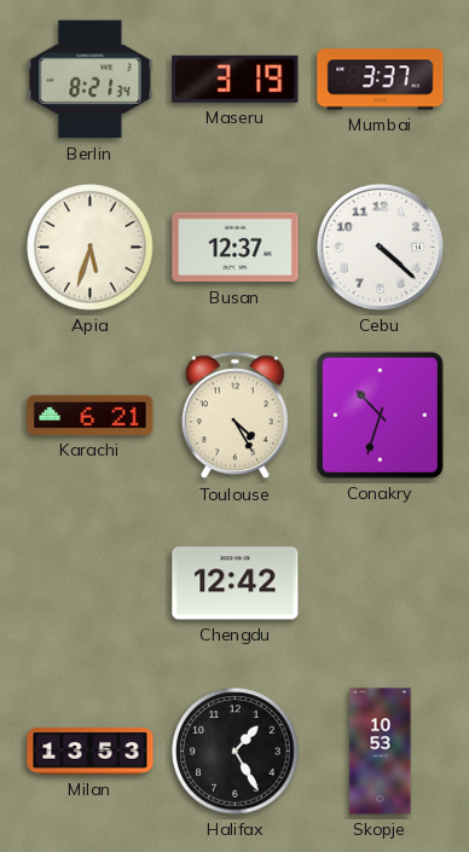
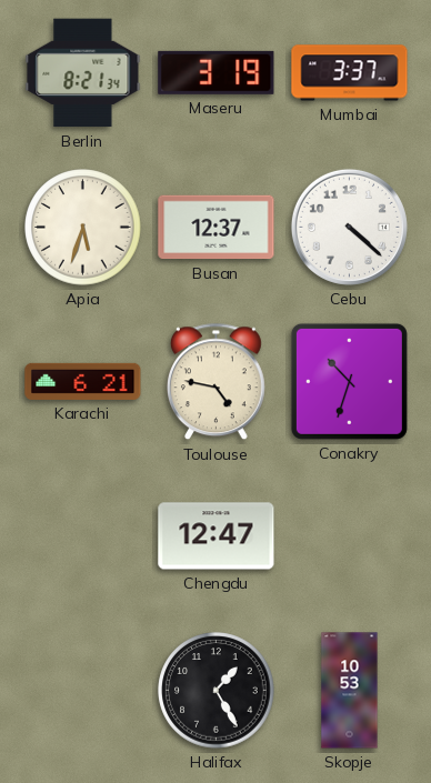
Toulouse: 4:25 -> 4:47 (215, 382)
Chengdu: 12:42 -> 12:47 (217, 536)
Milan: 13:53 -> none (91, 752)
